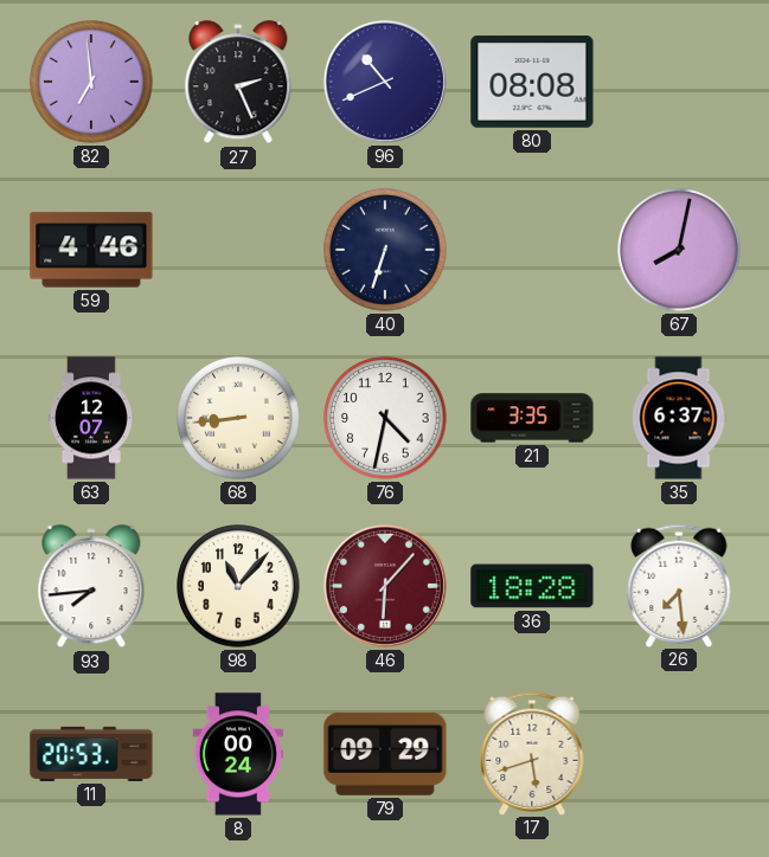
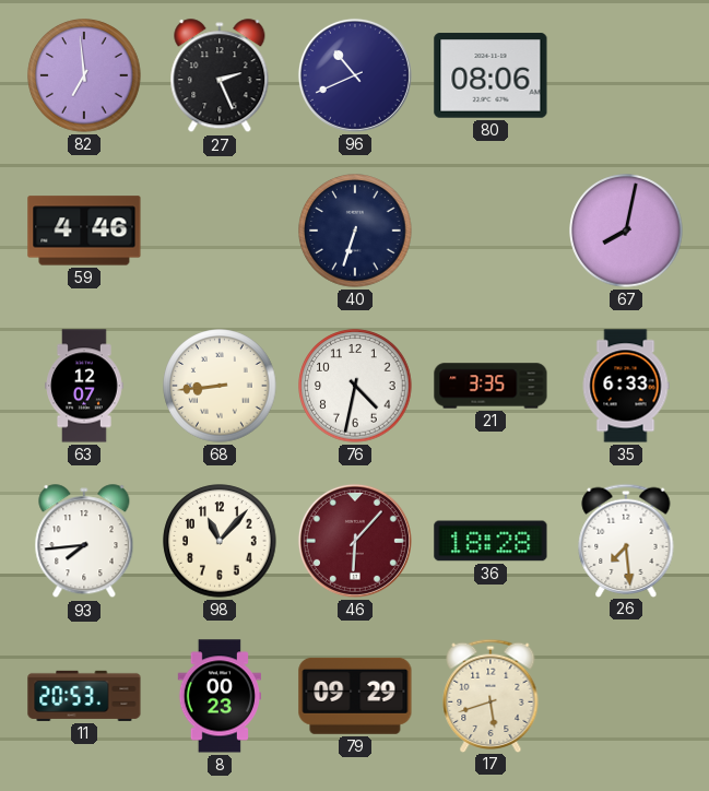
80: 08:08 -> 08:06 (491, 75)
35: 6:37 -> 6:33 (626, 386)
8: 00:24 -> 00:23 (218, 696)
